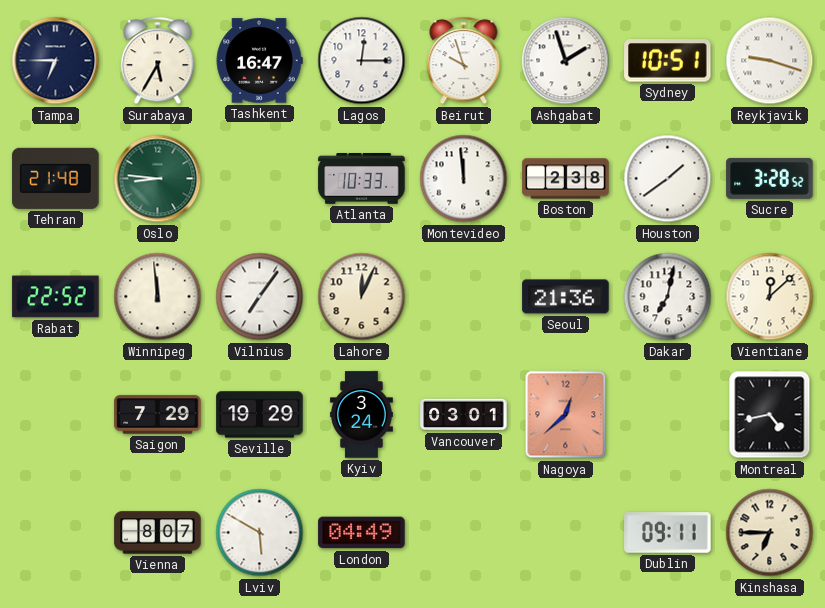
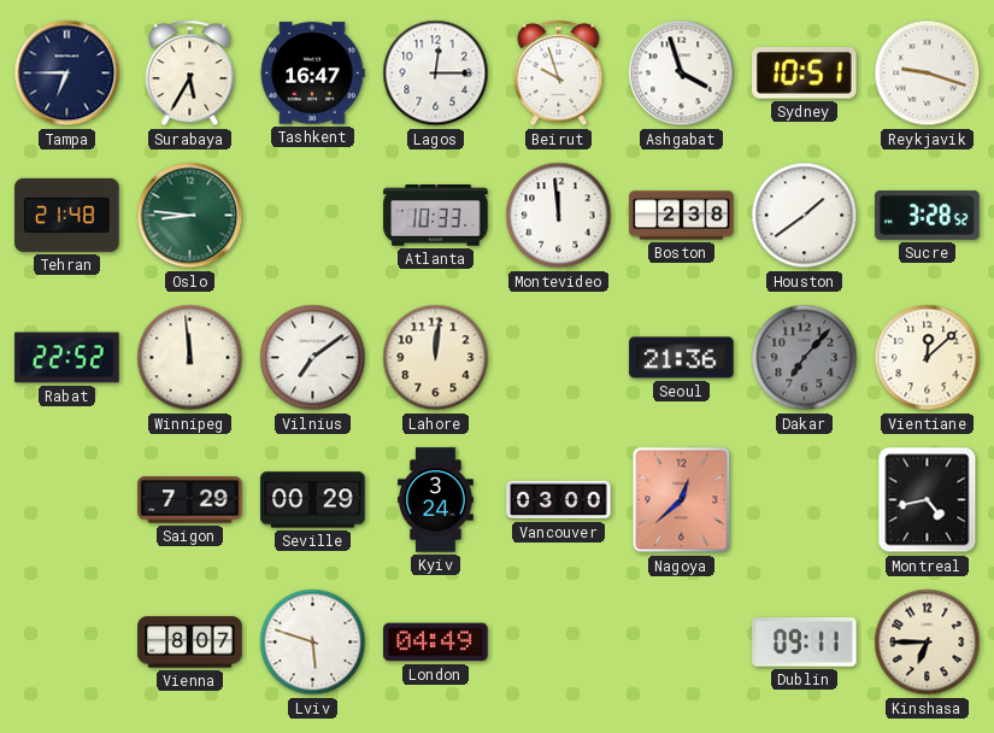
Ashgabat: 1:57 -> 3:57 (682, 74)
Vilnius: 7:06 -> 7:09 (313, 358)
Lahore: 12:04 -> 12:01 (436, 358)
Dakar: 7:02 -> 7:07 (805, 358)
Dakar dial: white -> grey (805, 358)
Seville: 19:29 -> 00:29 (313, 500)
Vancouver: 03:01 -> 03:00 (559, 500)
Lviv: 5:50 -> 5:48 (313, 643)
